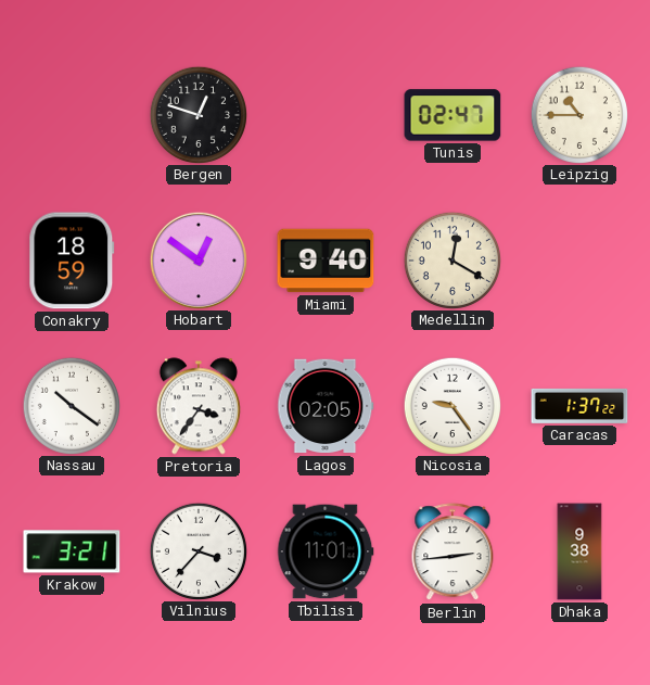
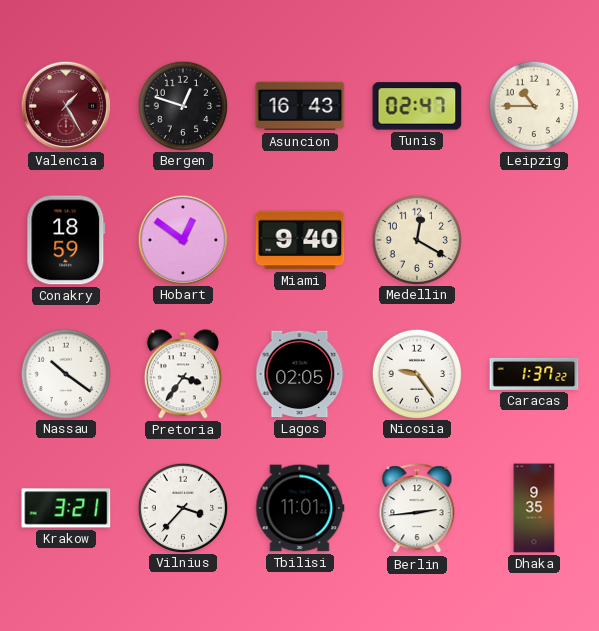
Valencia: none -> 1:25 (65, 105)
Asuncion: none -> 16:43 (300, 106)
Dhaka: 9:38 -> 9:35 (534, 508)
